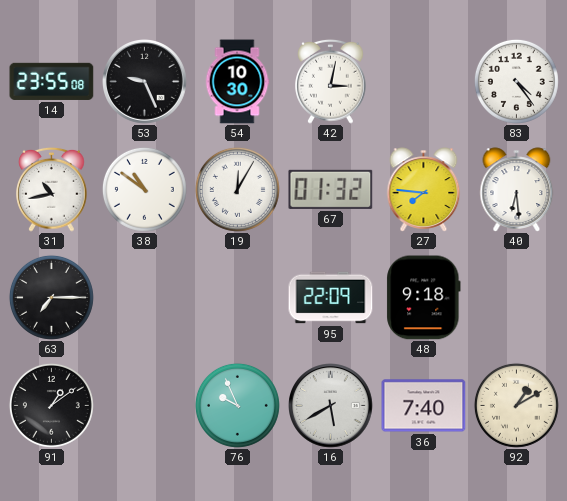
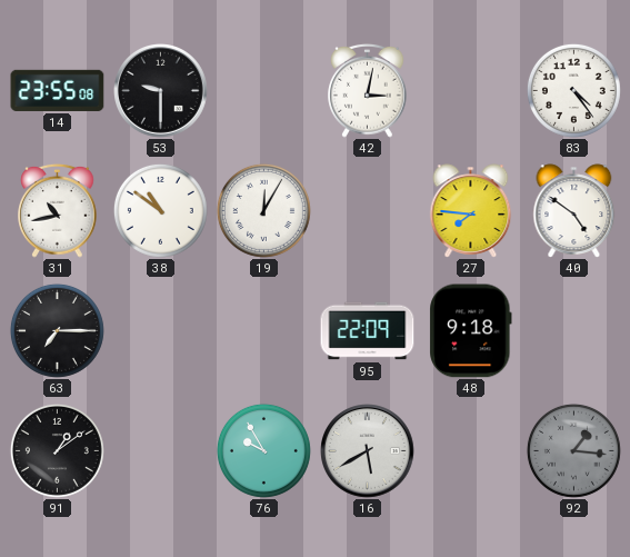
53: 9:26 -> 9:30 (161, 91)
54: 10:30 -> none (237, 82)
67: 01:32 -> none (331, 189)
40: 6:29 -> 4:51 (574, 211)
76: 9:56 -> 9:55 (263, 450)
36: 7:40 -> none (424, 406)
92: 1:10 -> 1:16 (573, 450)
92 dial: cream -> grey (573, 450)
